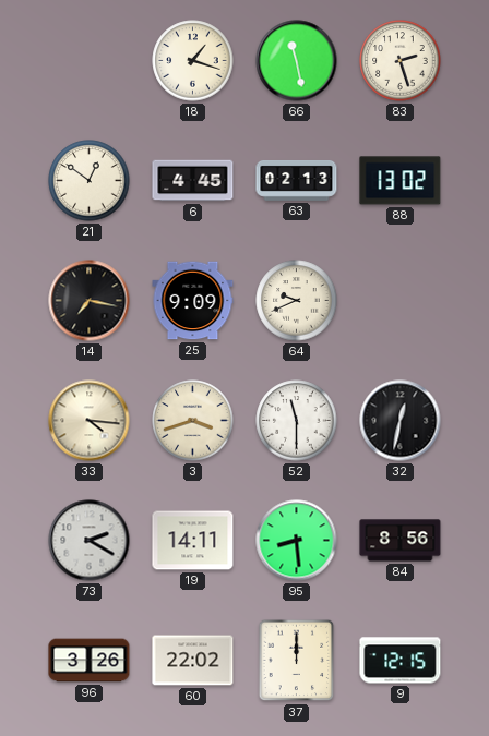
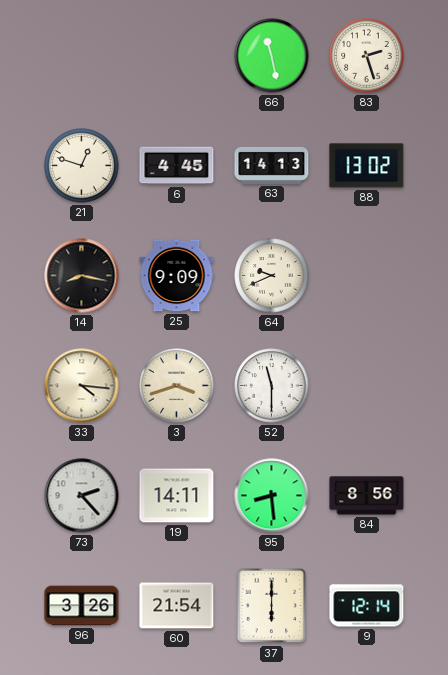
18: 1:18 -> none (193, 61)
21: 12:51 -> 12:48 (82, 166)
63: 02:13 -> 14:13 (272, 165)
14: 7:17 -> 8:17 (82, 276)
32: 12:32 -> none (401, 421)
73: 2:20 -> 2:23 (82, 496)
60: 22:02 -> 21:54 (177, 606)
37: 12:00 -> 6:00 (272, 606)
9: 12:15 -> 12:14 (367, 606)
